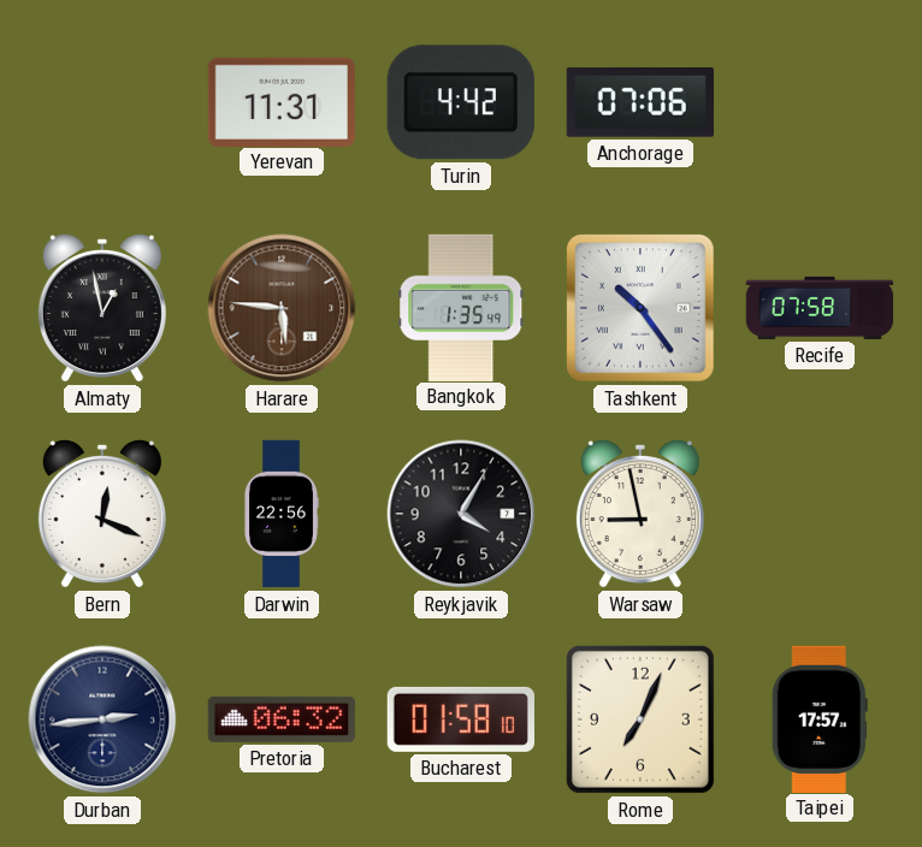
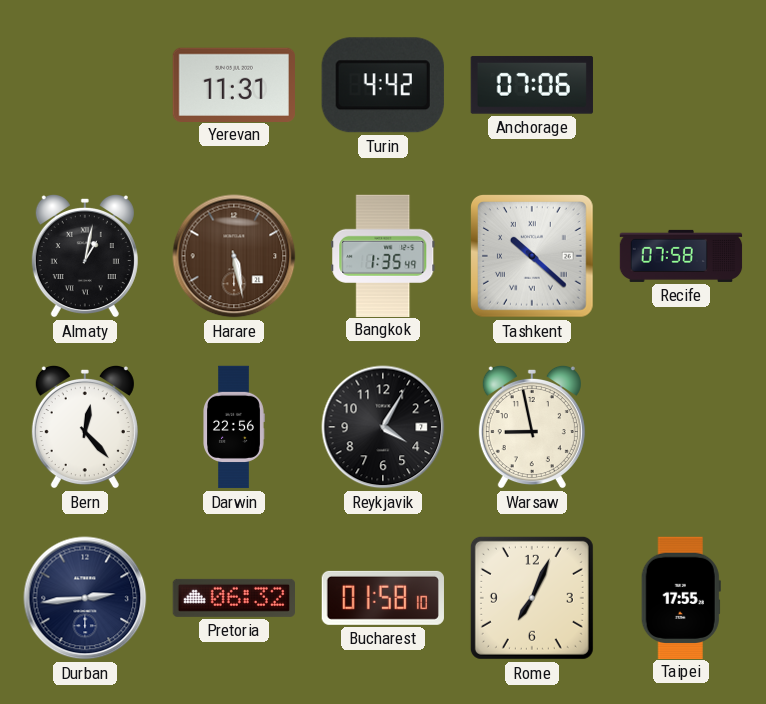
Almaty: 12:58 -> 1:02 (85, 256)
Harare: 5:46 -> 5:28 (234, 256)
Tashkent: 10:24 -> 10:22 (533, 257)
Bern: 12:19 -> 12:23 (85, 427)
Taipei: 17:57 -> 17:55 (681, 597)
